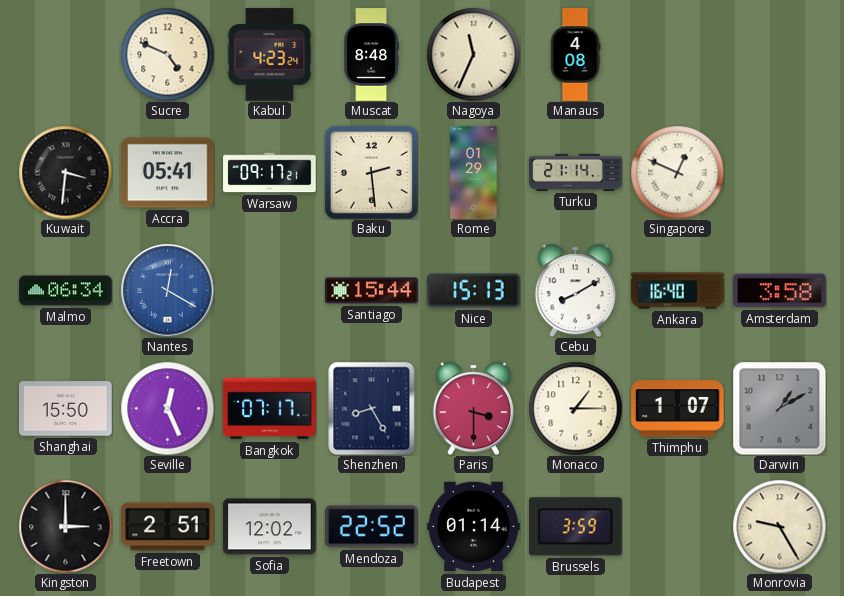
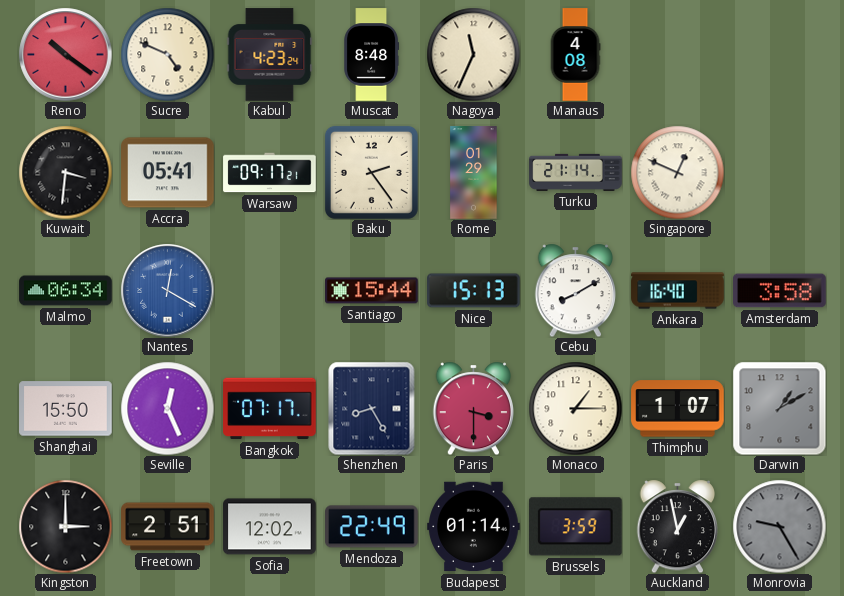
Reno: none -> 10:21 (65, 54)
Baku: 2:29 -> 2:24 (371, 172)
Mendoza: 22:52 -> 22:49 (372, 527)
Auckland: none -> 12:58 (678, 526)
Monrovia dial: cream -> grey (779, 526)
